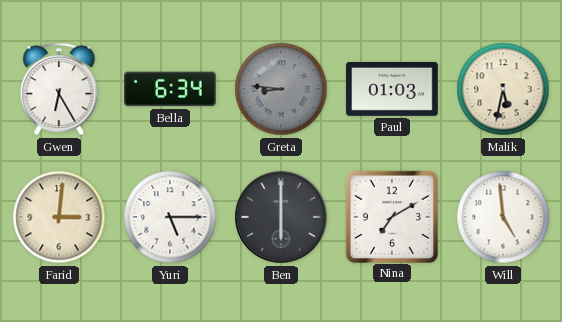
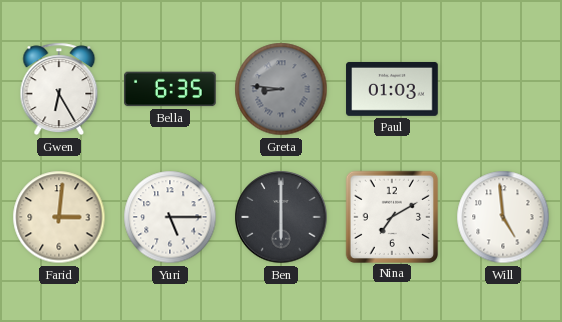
Bella: 6:34 -> 6:35 (170, 89)
Malik: 5:32 -> none (503, 89)
